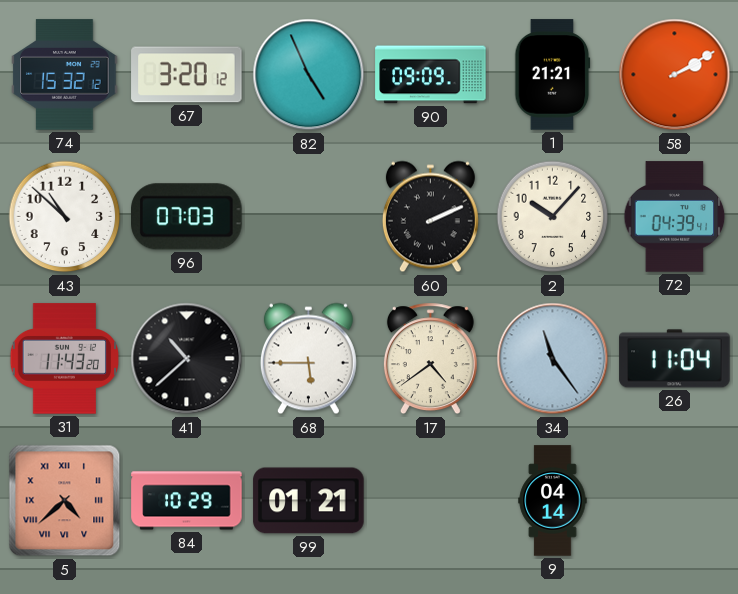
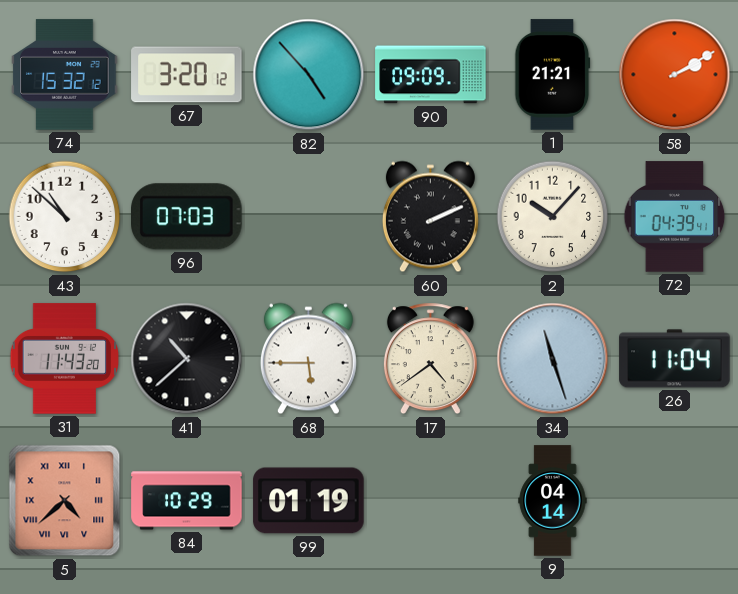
82: 4:56 -> 4:53 (309, 75)
34: 11:24 -> 11:27 (553, 359)
99: 01:21 -> 01:19 (309, 501)
